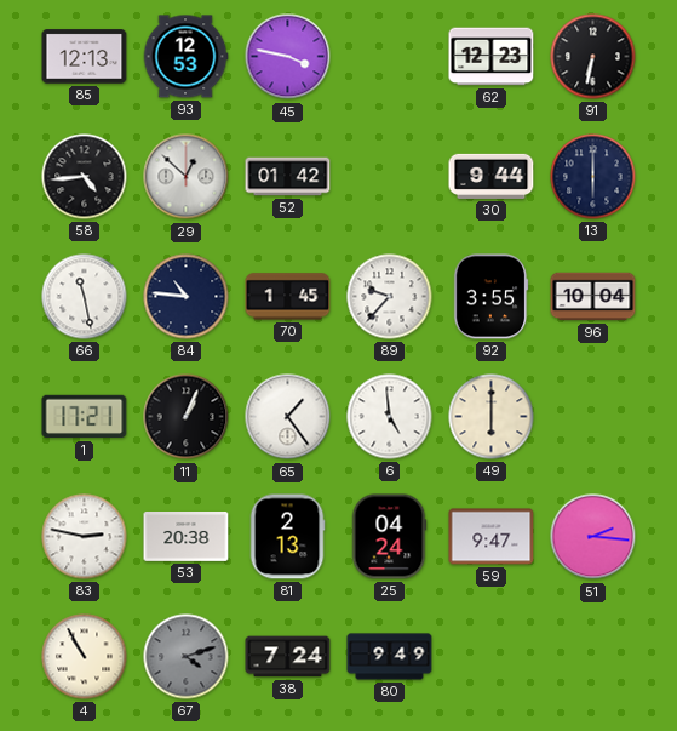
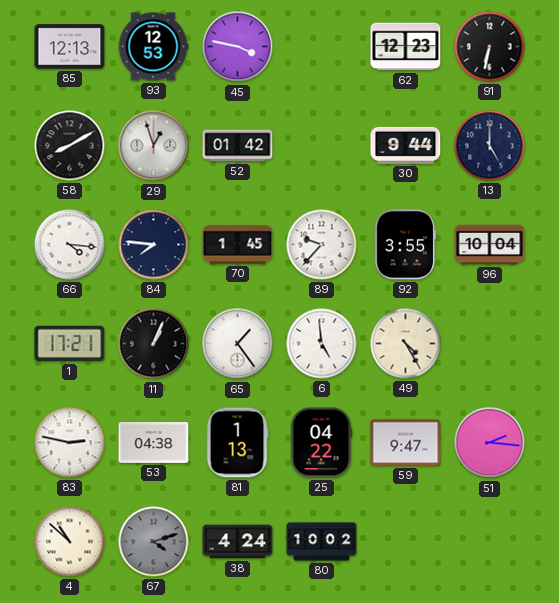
58: 4:44 -> 8:10 (70, 146)
29: 12:52 -> 12:57 (154, 146)
13: 6:00 -> 5:00 (490, 146)
66: 11:28 -> 4:16 (70, 245)
84: 10:46 -> 7:46 (154, 245)
49: 6:00 -> 4:25 (406, 344)
53: 20:38 -> 04:38 (154, 443)
81: 2:13 -> 1:13 (237, 443)
25: 04:24 -> 04:22 (321, 443)
4: 10:55 -> 10:52 (70, 542)
38: 7:24 -> 4:24 (238, 542)
80: 9:49 -> 10:02 (322, 542)
